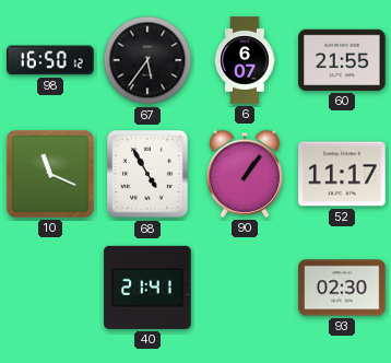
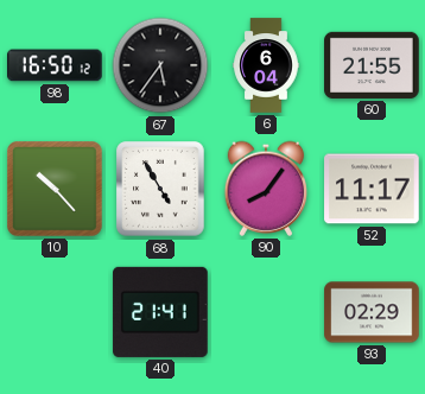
6: 6:07 -> 6:04 (266, 65)
10: 11:19 -> 10:23 (56, 190)
90: 1:06 -> 8:06 (266, 189)
93: 02:30 -> 02:29 (372, 312)
